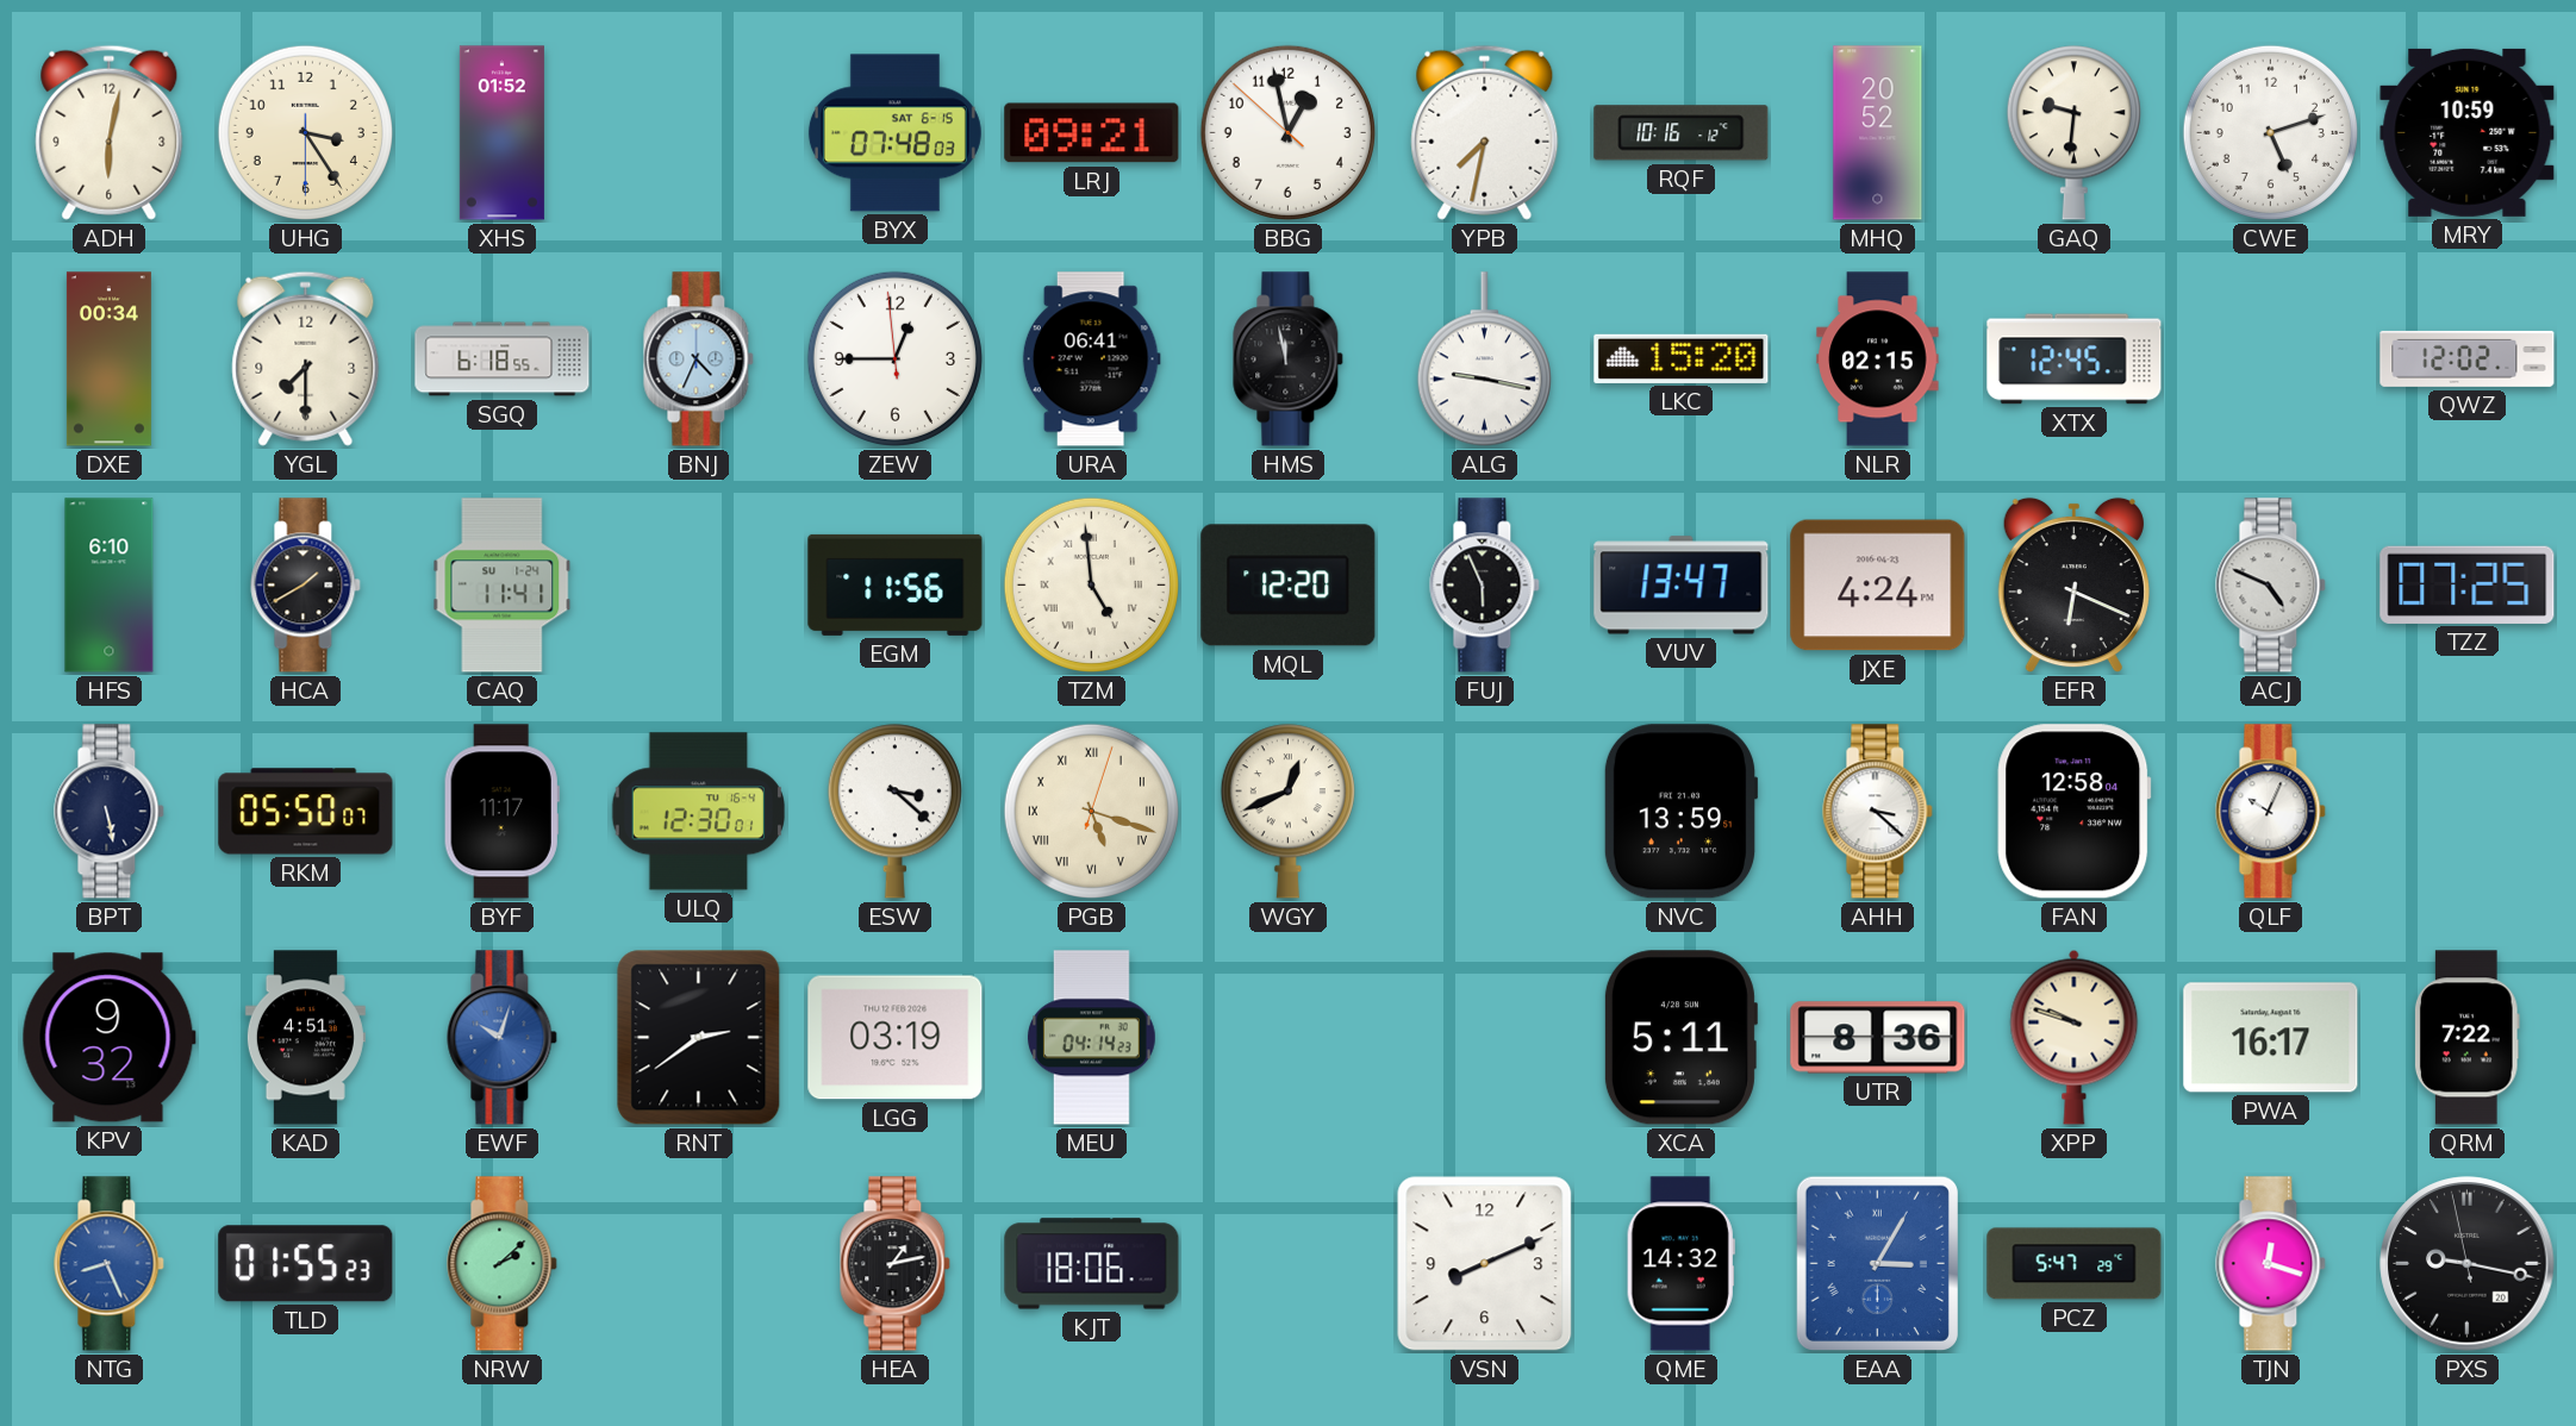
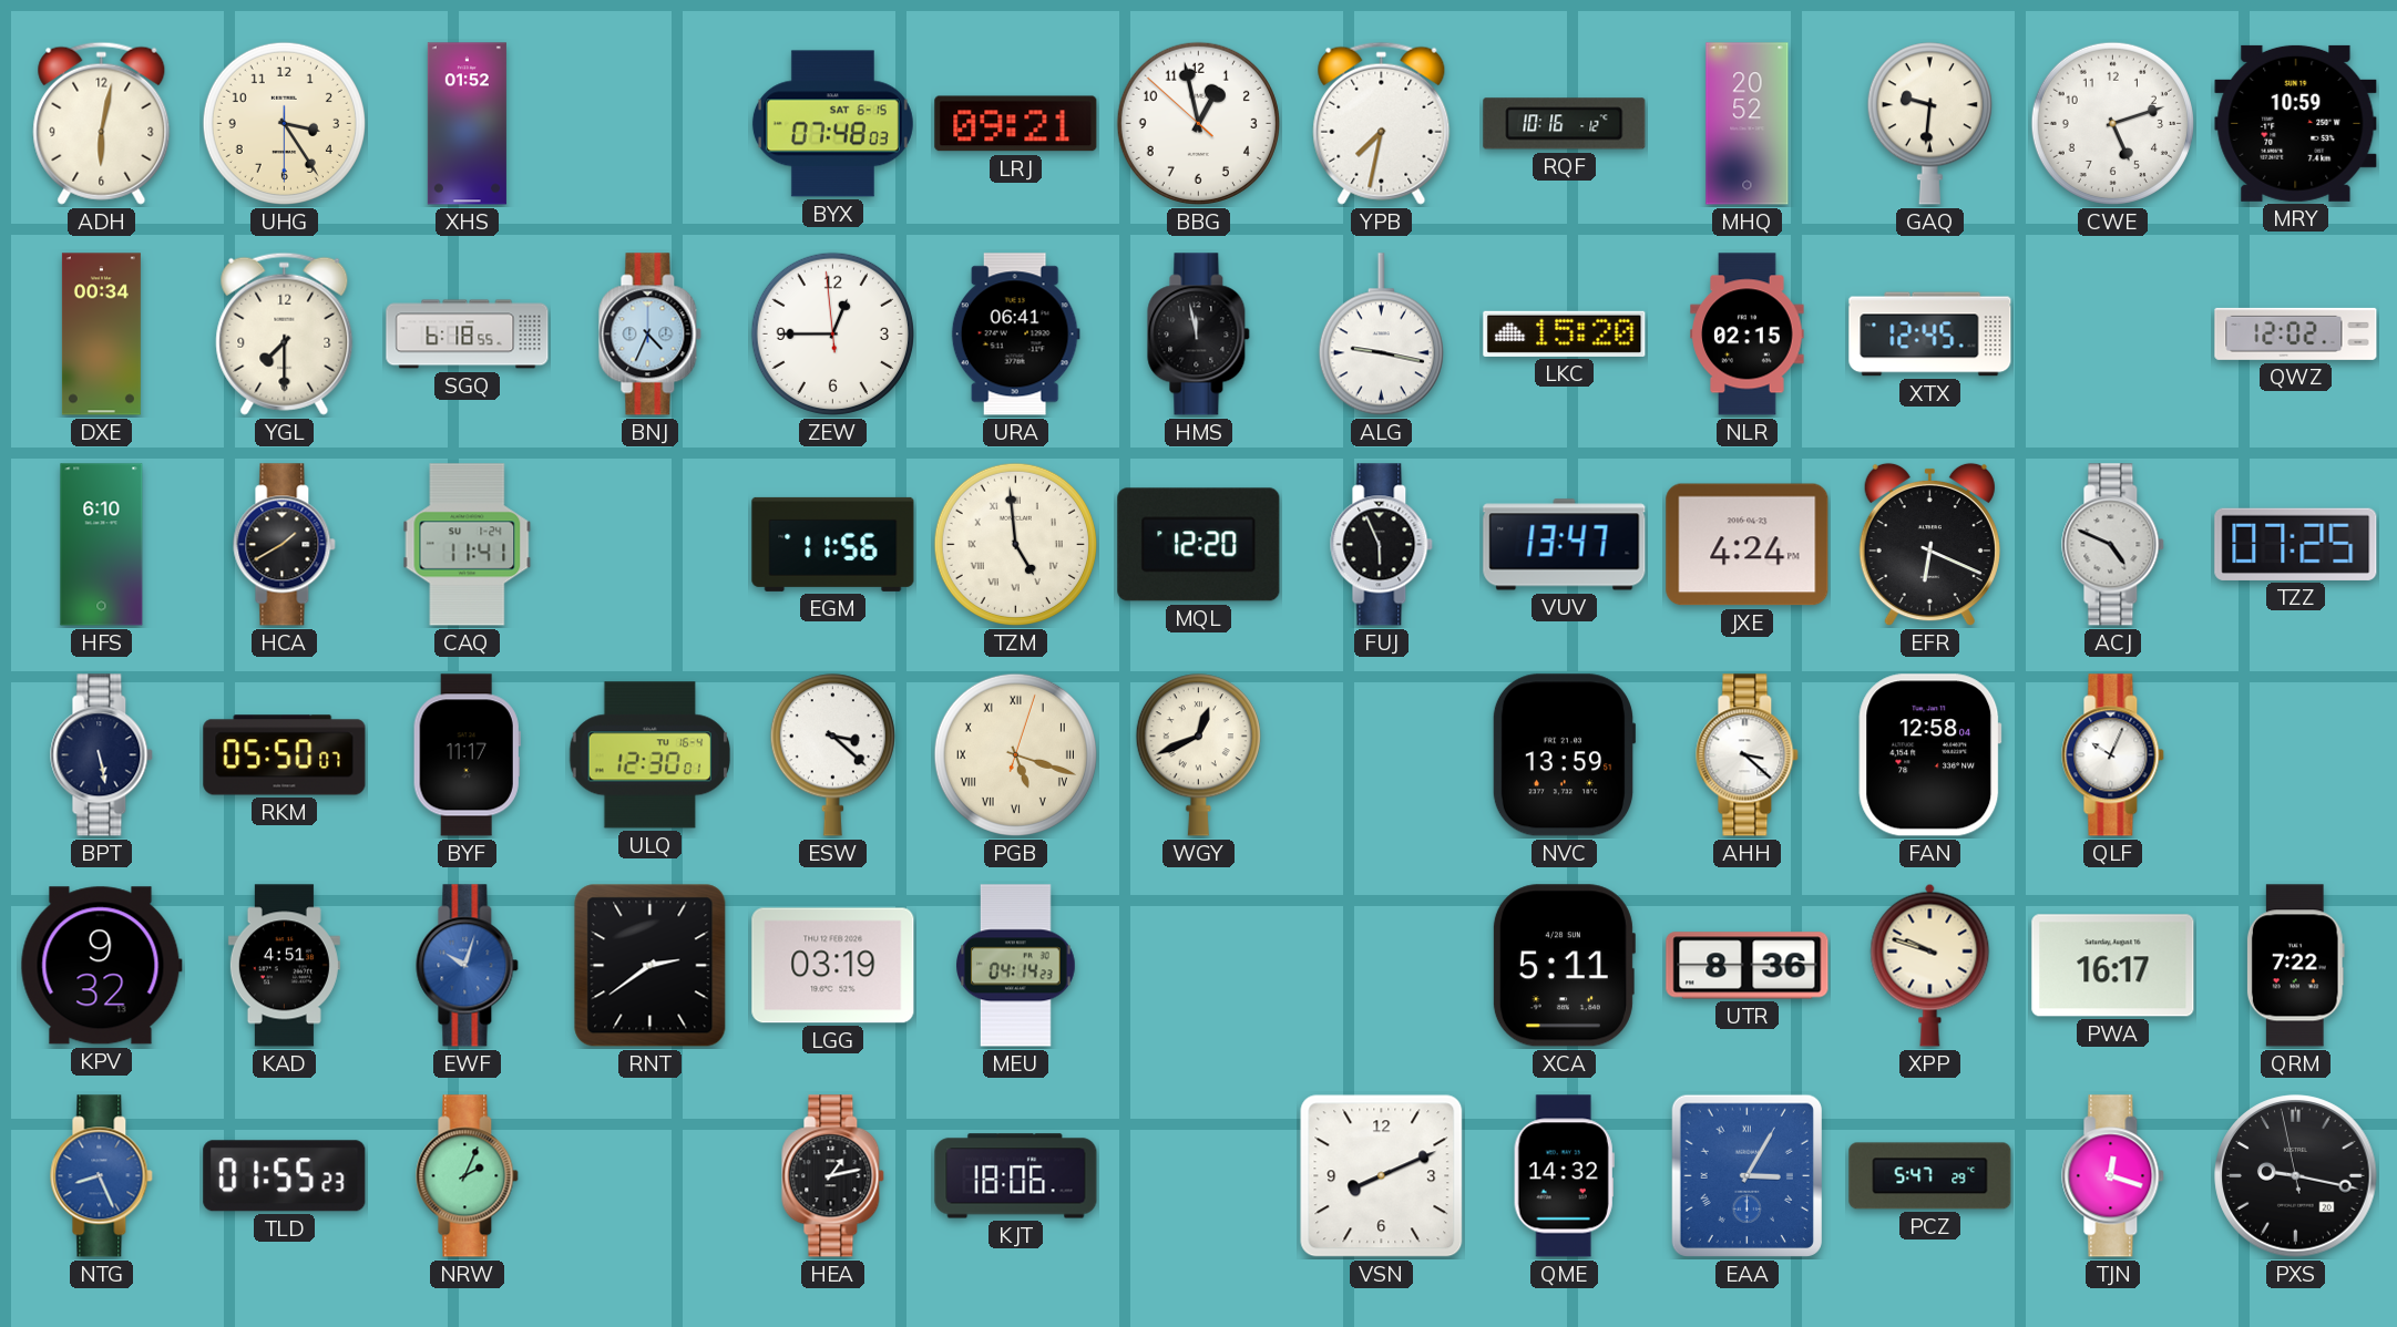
NRW: 2:08 -> 2:04 (468, 1176)
